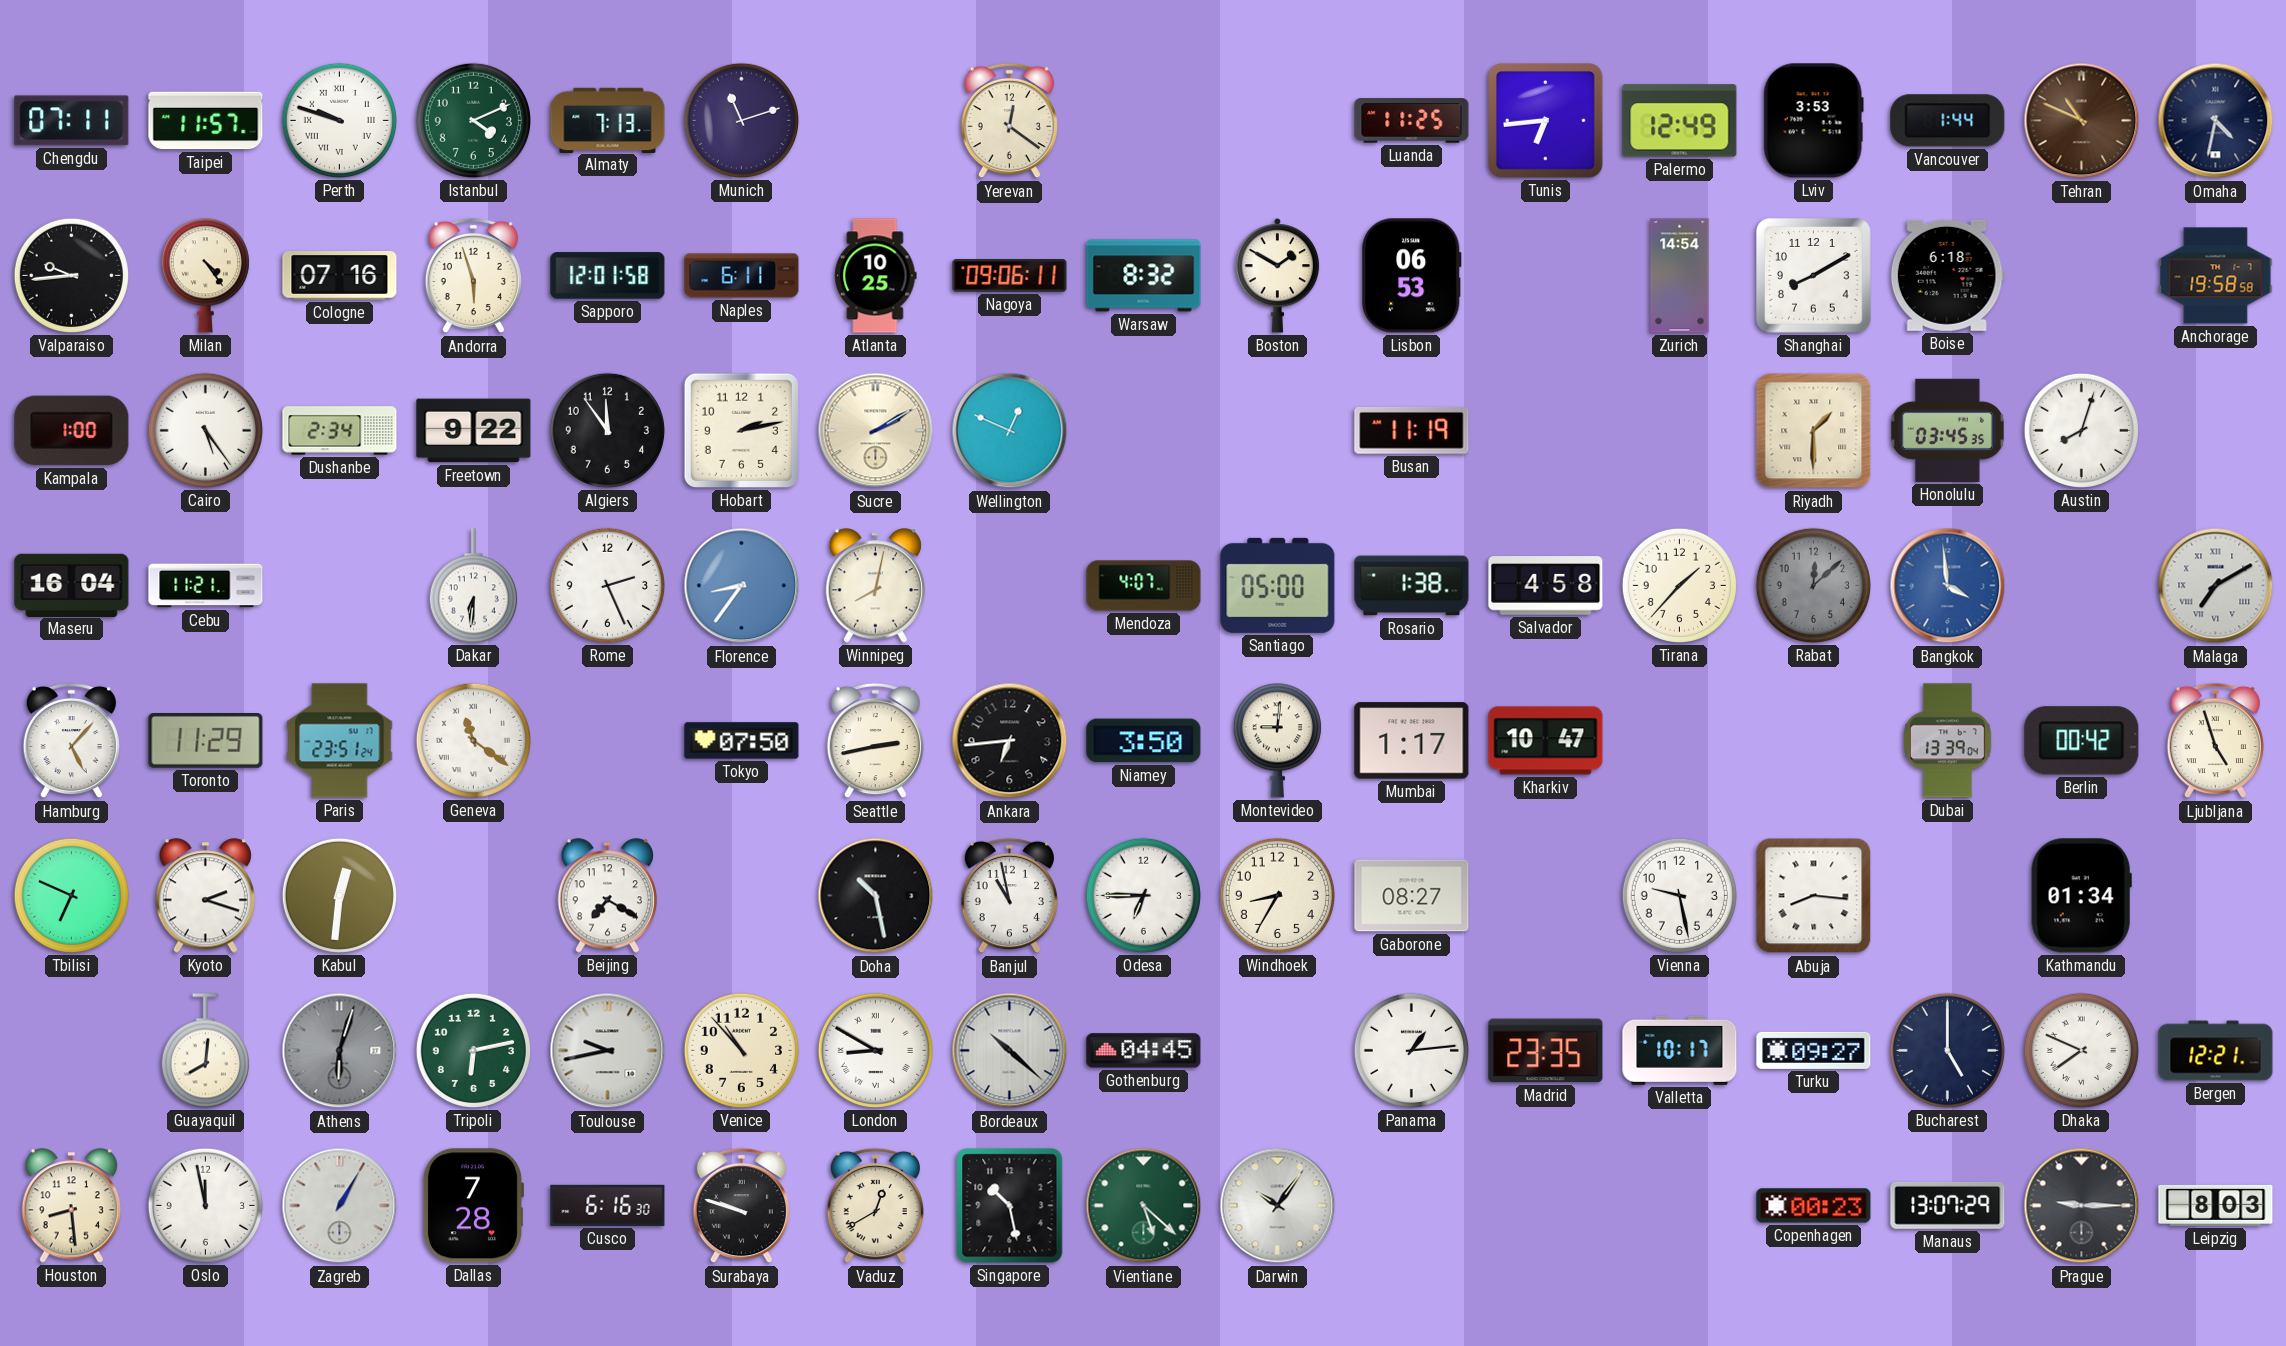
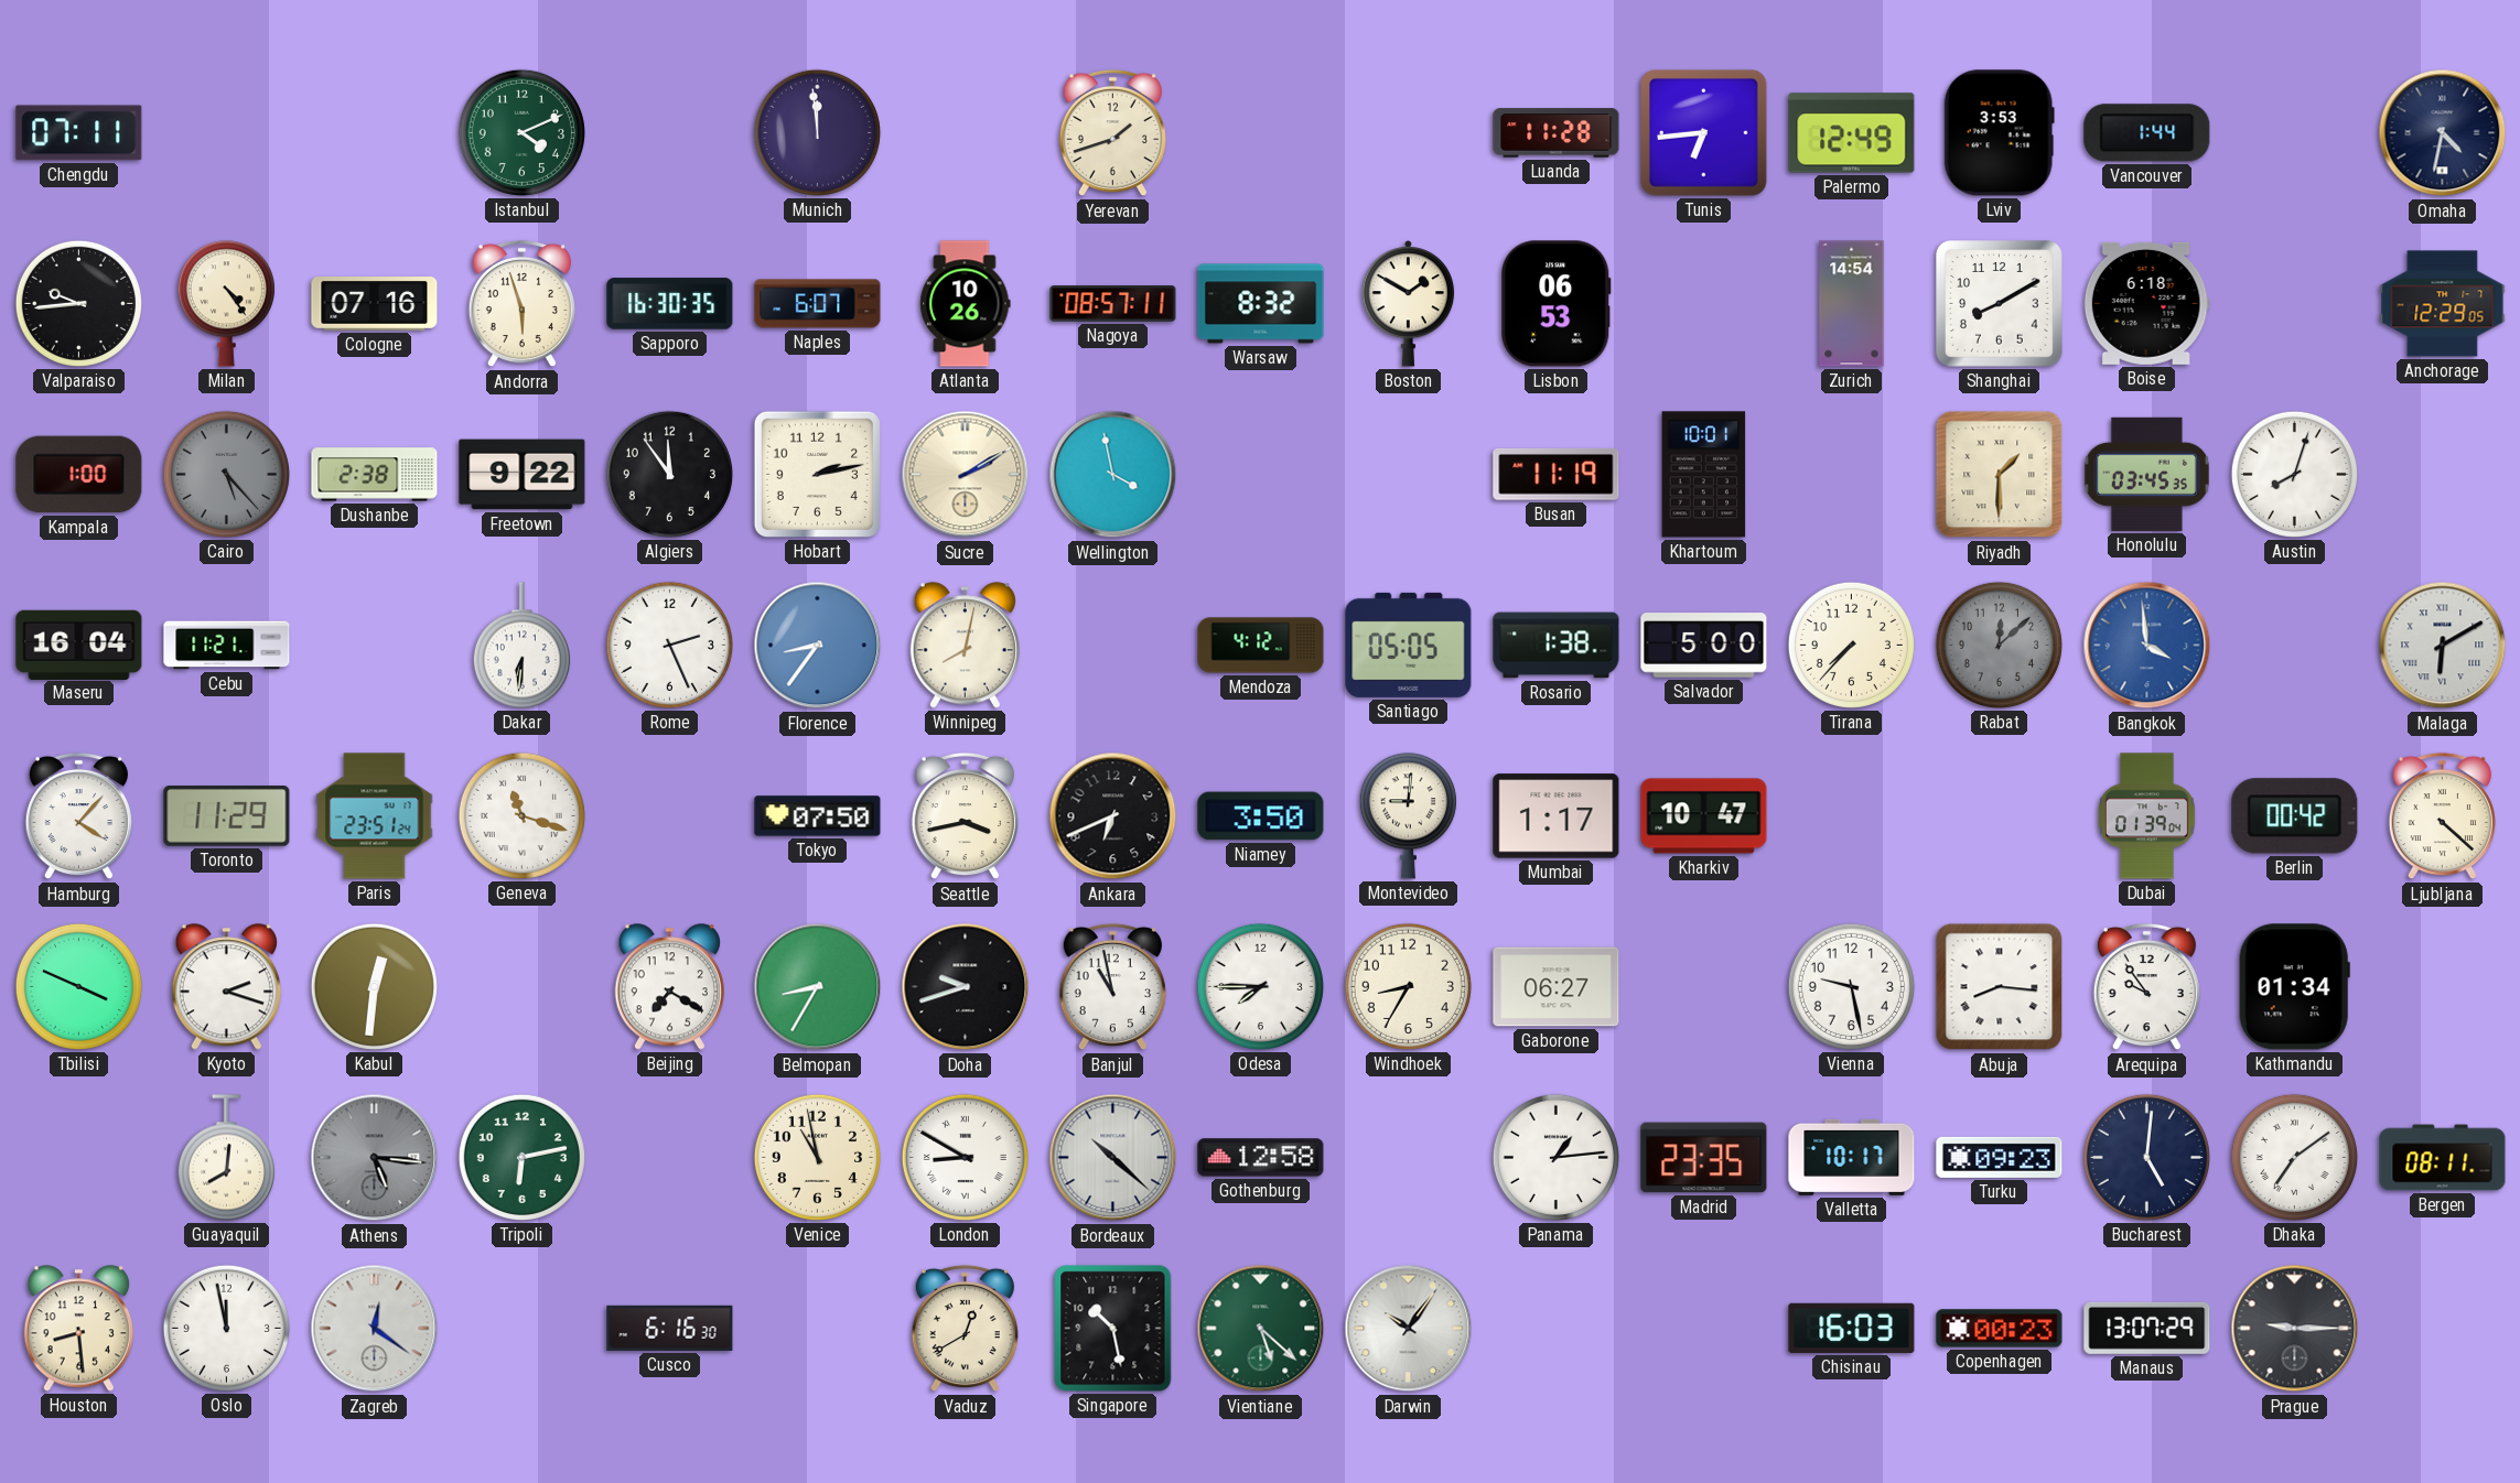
Taipei: 11:57 -> none (206, 121)
Perth: 9:48 -> none (339, 120)
Almaty: 7:13 -> none (608, 120)
Munich: 11:12 -> 11:59 (817, 132)
Yerevan: 12:21 -> 1:42 (1112, 133)
Luanda: 11:25 -> 11:28 (1557, 133)
Tehran: 10:49 -> none (2082, 121)
Sapporo: 12:01 -> 16:30 (670, 304)
Naples: 6:11 -> 6:07 (818, 304)
Atlanta: 10:25 -> 10:26 (966, 304)
Nagoya: 09:06 -> 08:57 (1113, 304)
Anchorage: 19:58 -> 12:29 (2443, 304)
Cairo: 5:24 -> 5:23 (226, 474)
Cairo dial: white -> grey (226, 474)
Dushanbe: 2:34 -> 2:38 (375, 475)
Wellington: 12:49 -> 3:58 (1113, 475)
Khartoum: none -> 10:01 (1704, 475)
Mendoza: 4:07 -> 4:12 (1261, 646)
Santiago: 05:00 -> 05:05 (1409, 645)
Salvador: 4:58 -> 5:00 (1704, 646)
Tirana: 1:37 -> 7:37 (1851, 645)
Malaga: 7:10 -> 6:10 (2443, 646)
Hamburg: 5:07 -> 4:07 (78, 816)
Geneva: 11:21 -> 11:18 (521, 815)
Seattle: 2:43 -> 3:43 (965, 816)
Ankara: 6:44 -> 6:41 (1113, 816)
Dubai: 13:39 -> 01:39 (2147, 816)
Ljubljana: 4:57 -> 4:22 (2442, 816)
Tbilisi: 6:49 -> 3:49 (78, 986)
Belmopan: none -> 8:35 (818, 987)
Doha: 10:28 -> 9:42 (966, 987)
Odesa: 6:45 -> 7:45 (1260, 986)
Gaborone: 08:27 -> 06:27 (1557, 987)
Arequipa: none -> 9:54 (2146, 987)
Athens: 6:03 -> 5:16 (375, 1158)
Toulouse: 9:43 -> none (608, 1051)
Venice: 10:53 -> 10:58 (817, 1157)
Gothenburg: 04:45 -> 12:58 (1261, 1158)
Turku: 09:27 -> 09:23 (2000, 1157)
Bucharest: 5:00 -> 5:01 (2146, 1157)
Dhaka: 7:49 -> 7:09 (2294, 1157)
Bergen: 12:21 -> 08:11 (2443, 1158)
Zagreb: 1:05 -> 12:21 (375, 1329)
Dallas: 7:28 -> none (472, 1206)
Surabaya: 9:48 -> none (741, 1206)
Chisinau: none -> 16:03 (1852, 1328)
Leipzig: 8:03 -> none (2216, 1205)
